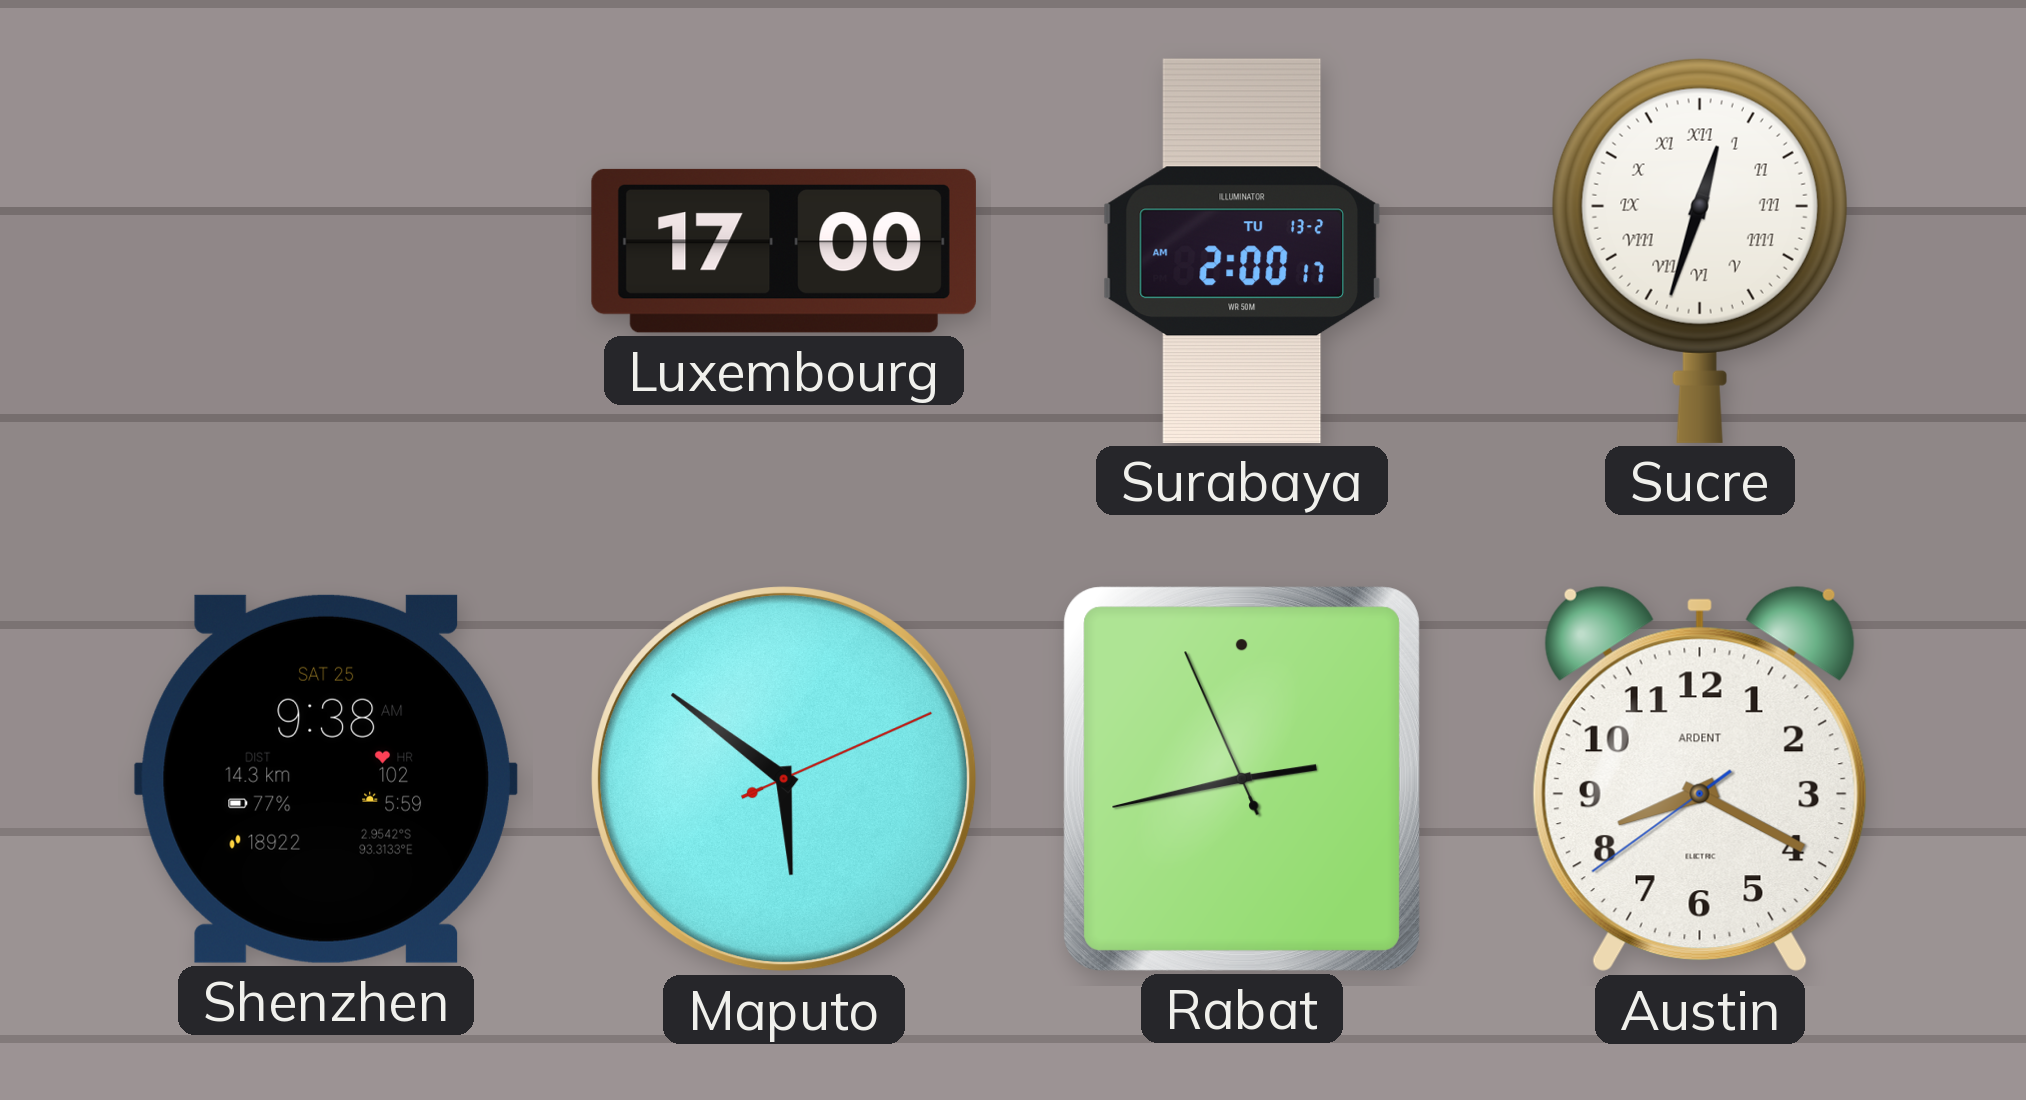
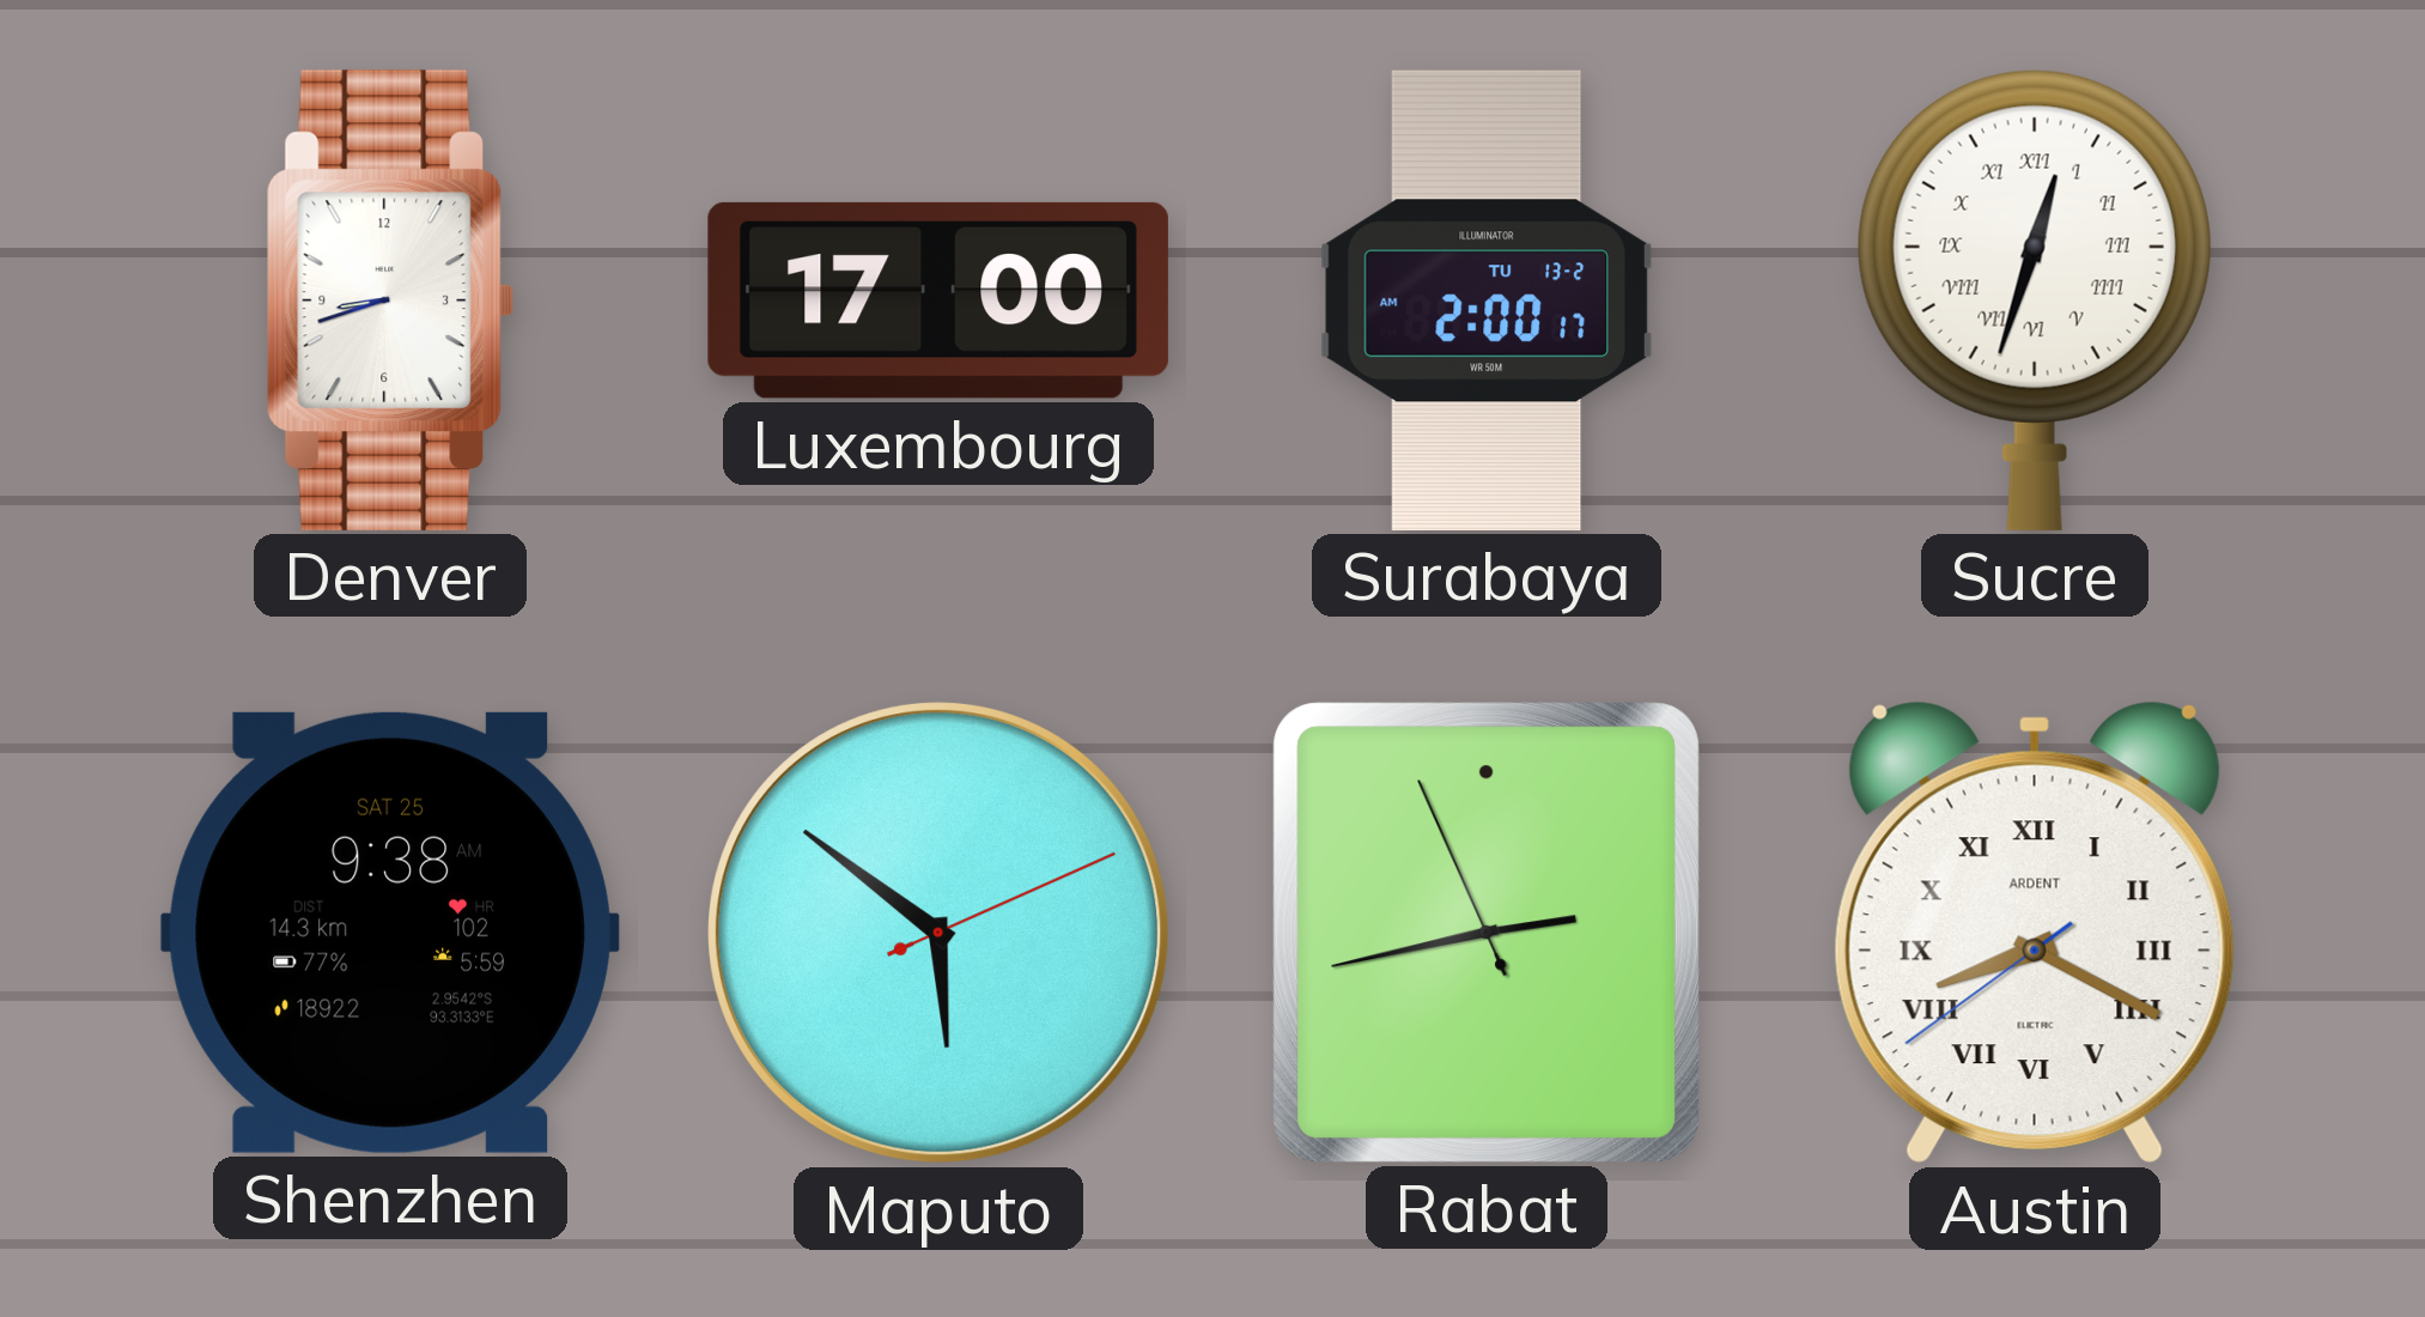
Denver: none -> 8:42 (390, 301)
Austin numerals: Arabic -> Roman (2035, 933)
